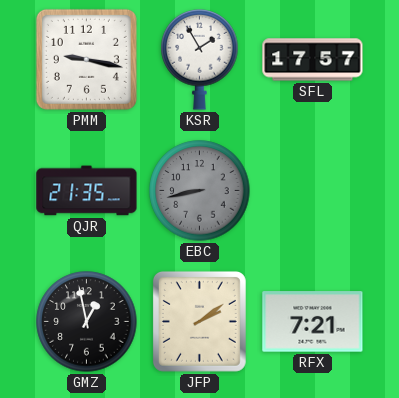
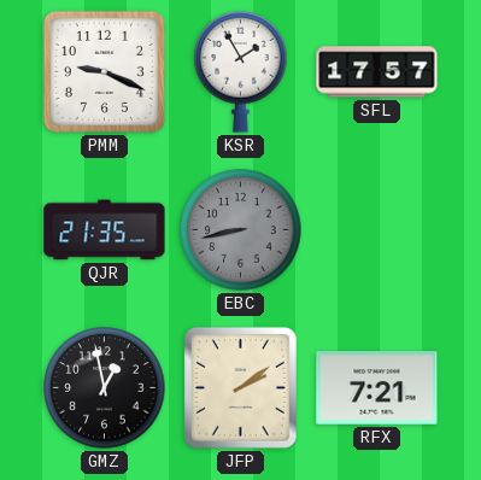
PMM: 9:17 -> 9:19 (104, 71)
